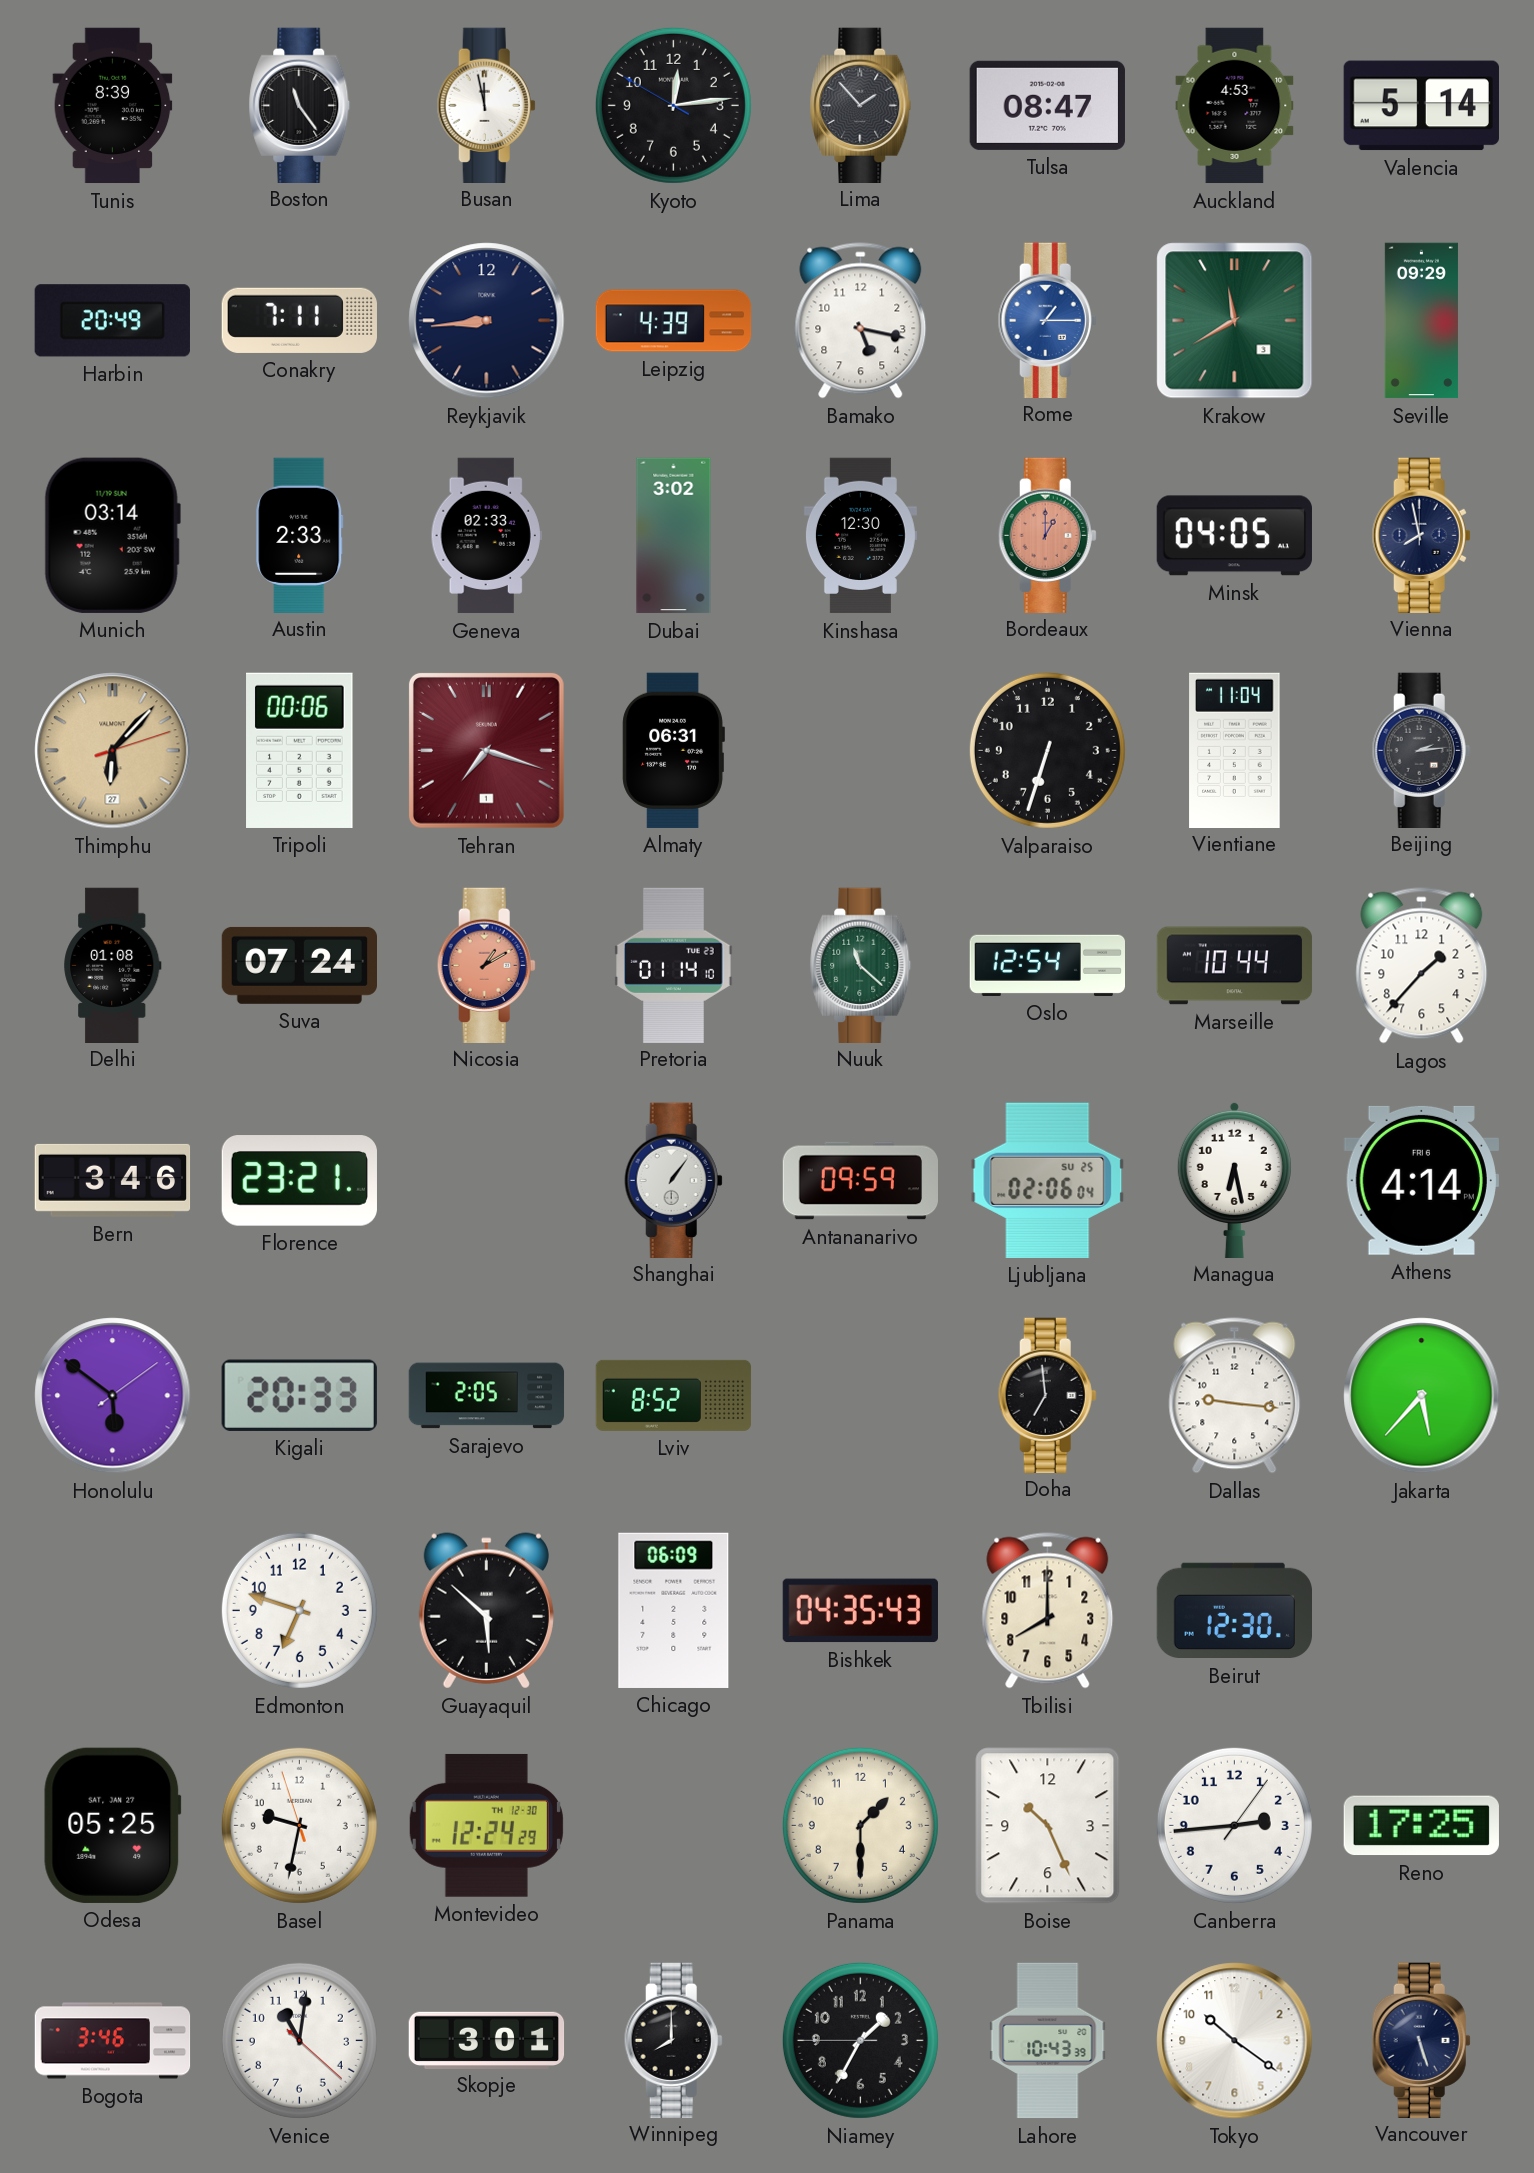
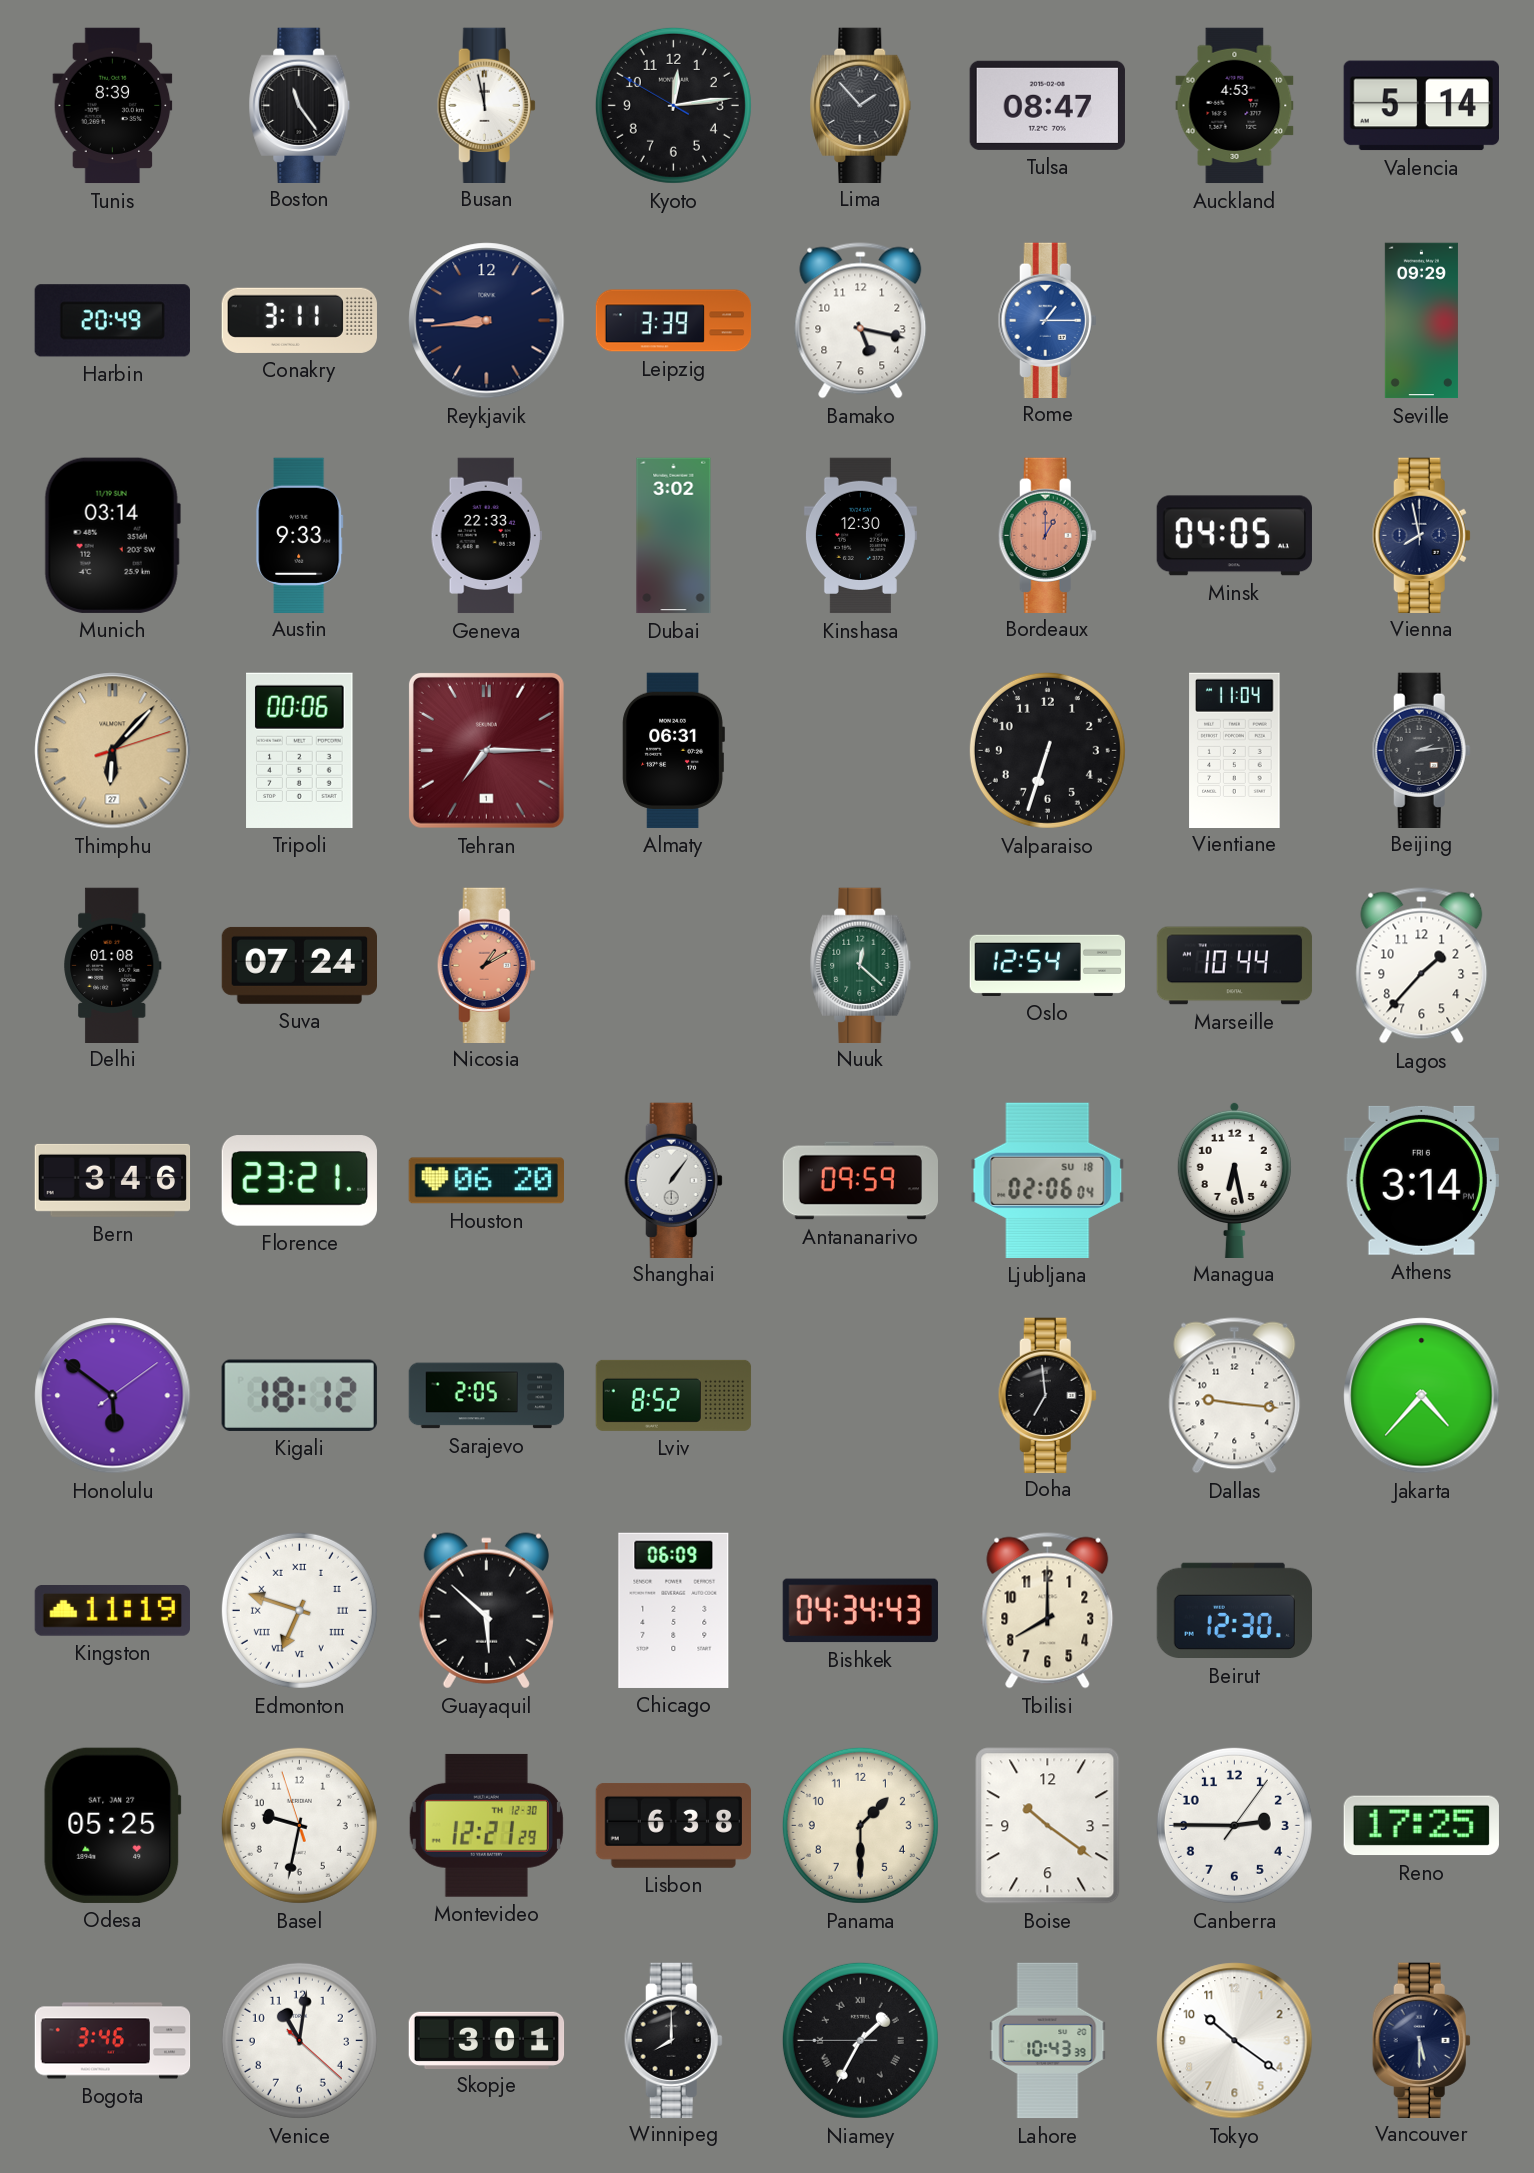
Conakry: 7:11 -> 3:11 (299, 320)
Leipzig: 4:39 -> 3:39 (674, 321)
Krakow: 11:40 -> none (1235, 321)
Austin: 2:33 -> 9:33 (300, 535)
Geneva: 02:33 -> 22:33 (486, 536)
Tehran: 7:18 -> 7:15 (486, 750)
Pretoria: 01:14 -> none (674, 965)
Nuuk: 11:22 -> 12:22 (861, 965)
Houston: none -> 06:20 (486, 1181)
Ljubljana date: SU 25 -> SU 18 (1048, 1180)
Athens: 4:14 -> 3:14 (1421, 1180)
Kigali: 20:33 -> 18:12 (299, 1395)
Jakarta: 5:37 -> 4:37 (1422, 1396)
Kingston: none -> 11:19 (112, 1611)
Edmonton numerals: Arabic -> Roman (299, 1610)
Bishkek: 04:35 -> 04:34 (860, 1611)
Montevideo: 12:24 -> 12:21 (486, 1825)
Lisbon: none -> 6:38 (673, 1826)
Boise: 10:26 -> 10:21 (1048, 1826)
Canberra: 2:44 -> 2:45 (1234, 1825)
Niamey numerals: Arabic -> Roman (860, 2040)
Vancouver: 5:27 -> 5:30 (1421, 2040)
